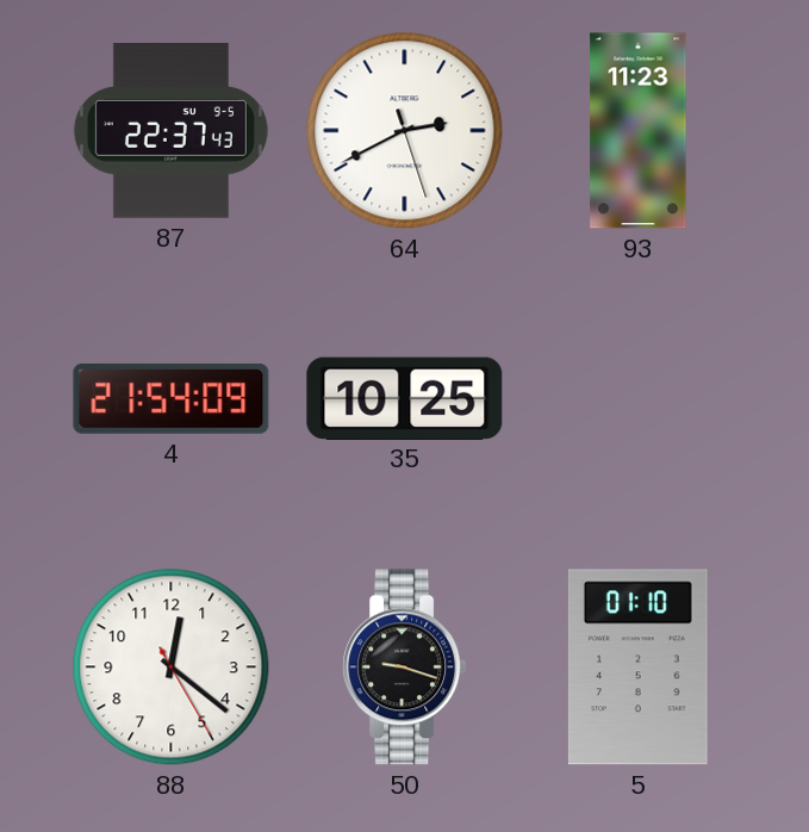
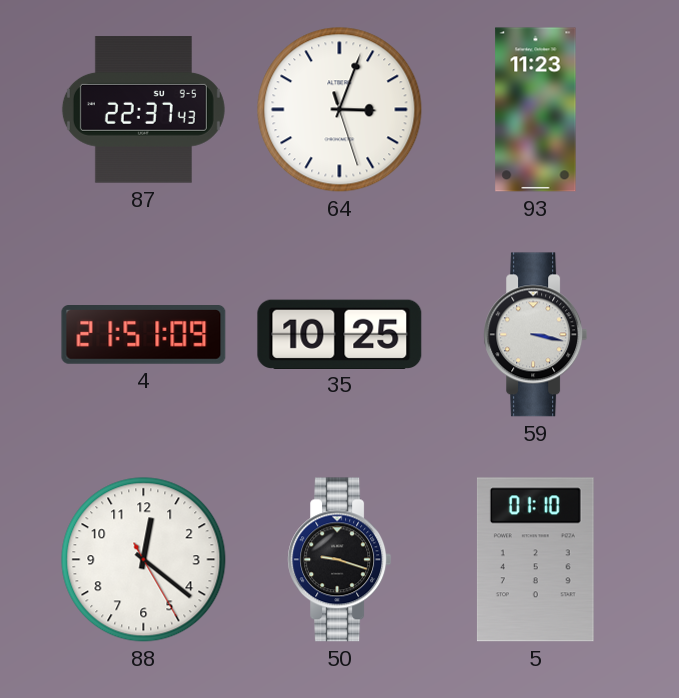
64: 2:40 -> 3:03 (340, 110)
4: 21:54 -> 21:51 (144, 335)
59: none -> 3:17 (536, 335)
